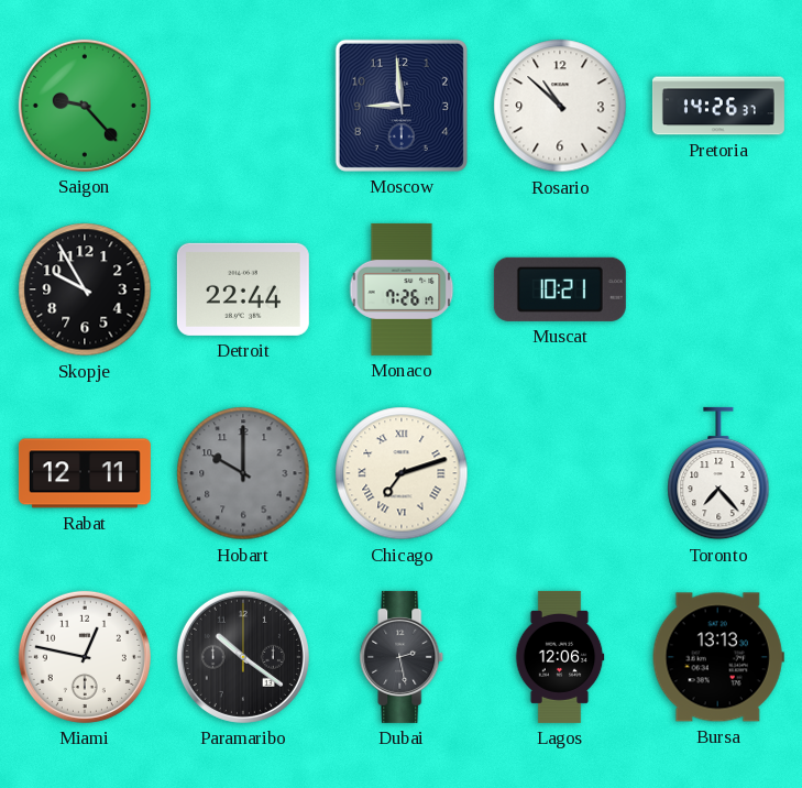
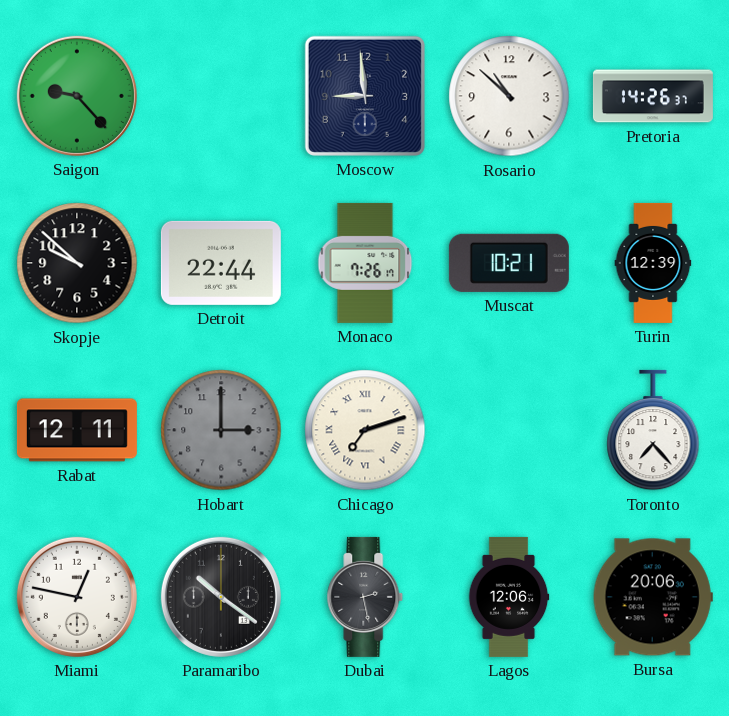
Skopje: 9:55 -> 9:52 (77, 263)
Turin: none -> 12:39 (653, 263)
Hobart: 10:00 -> 3:00 (221, 430)
Bursa: 13:13 -> 20:06 (653, 597)
